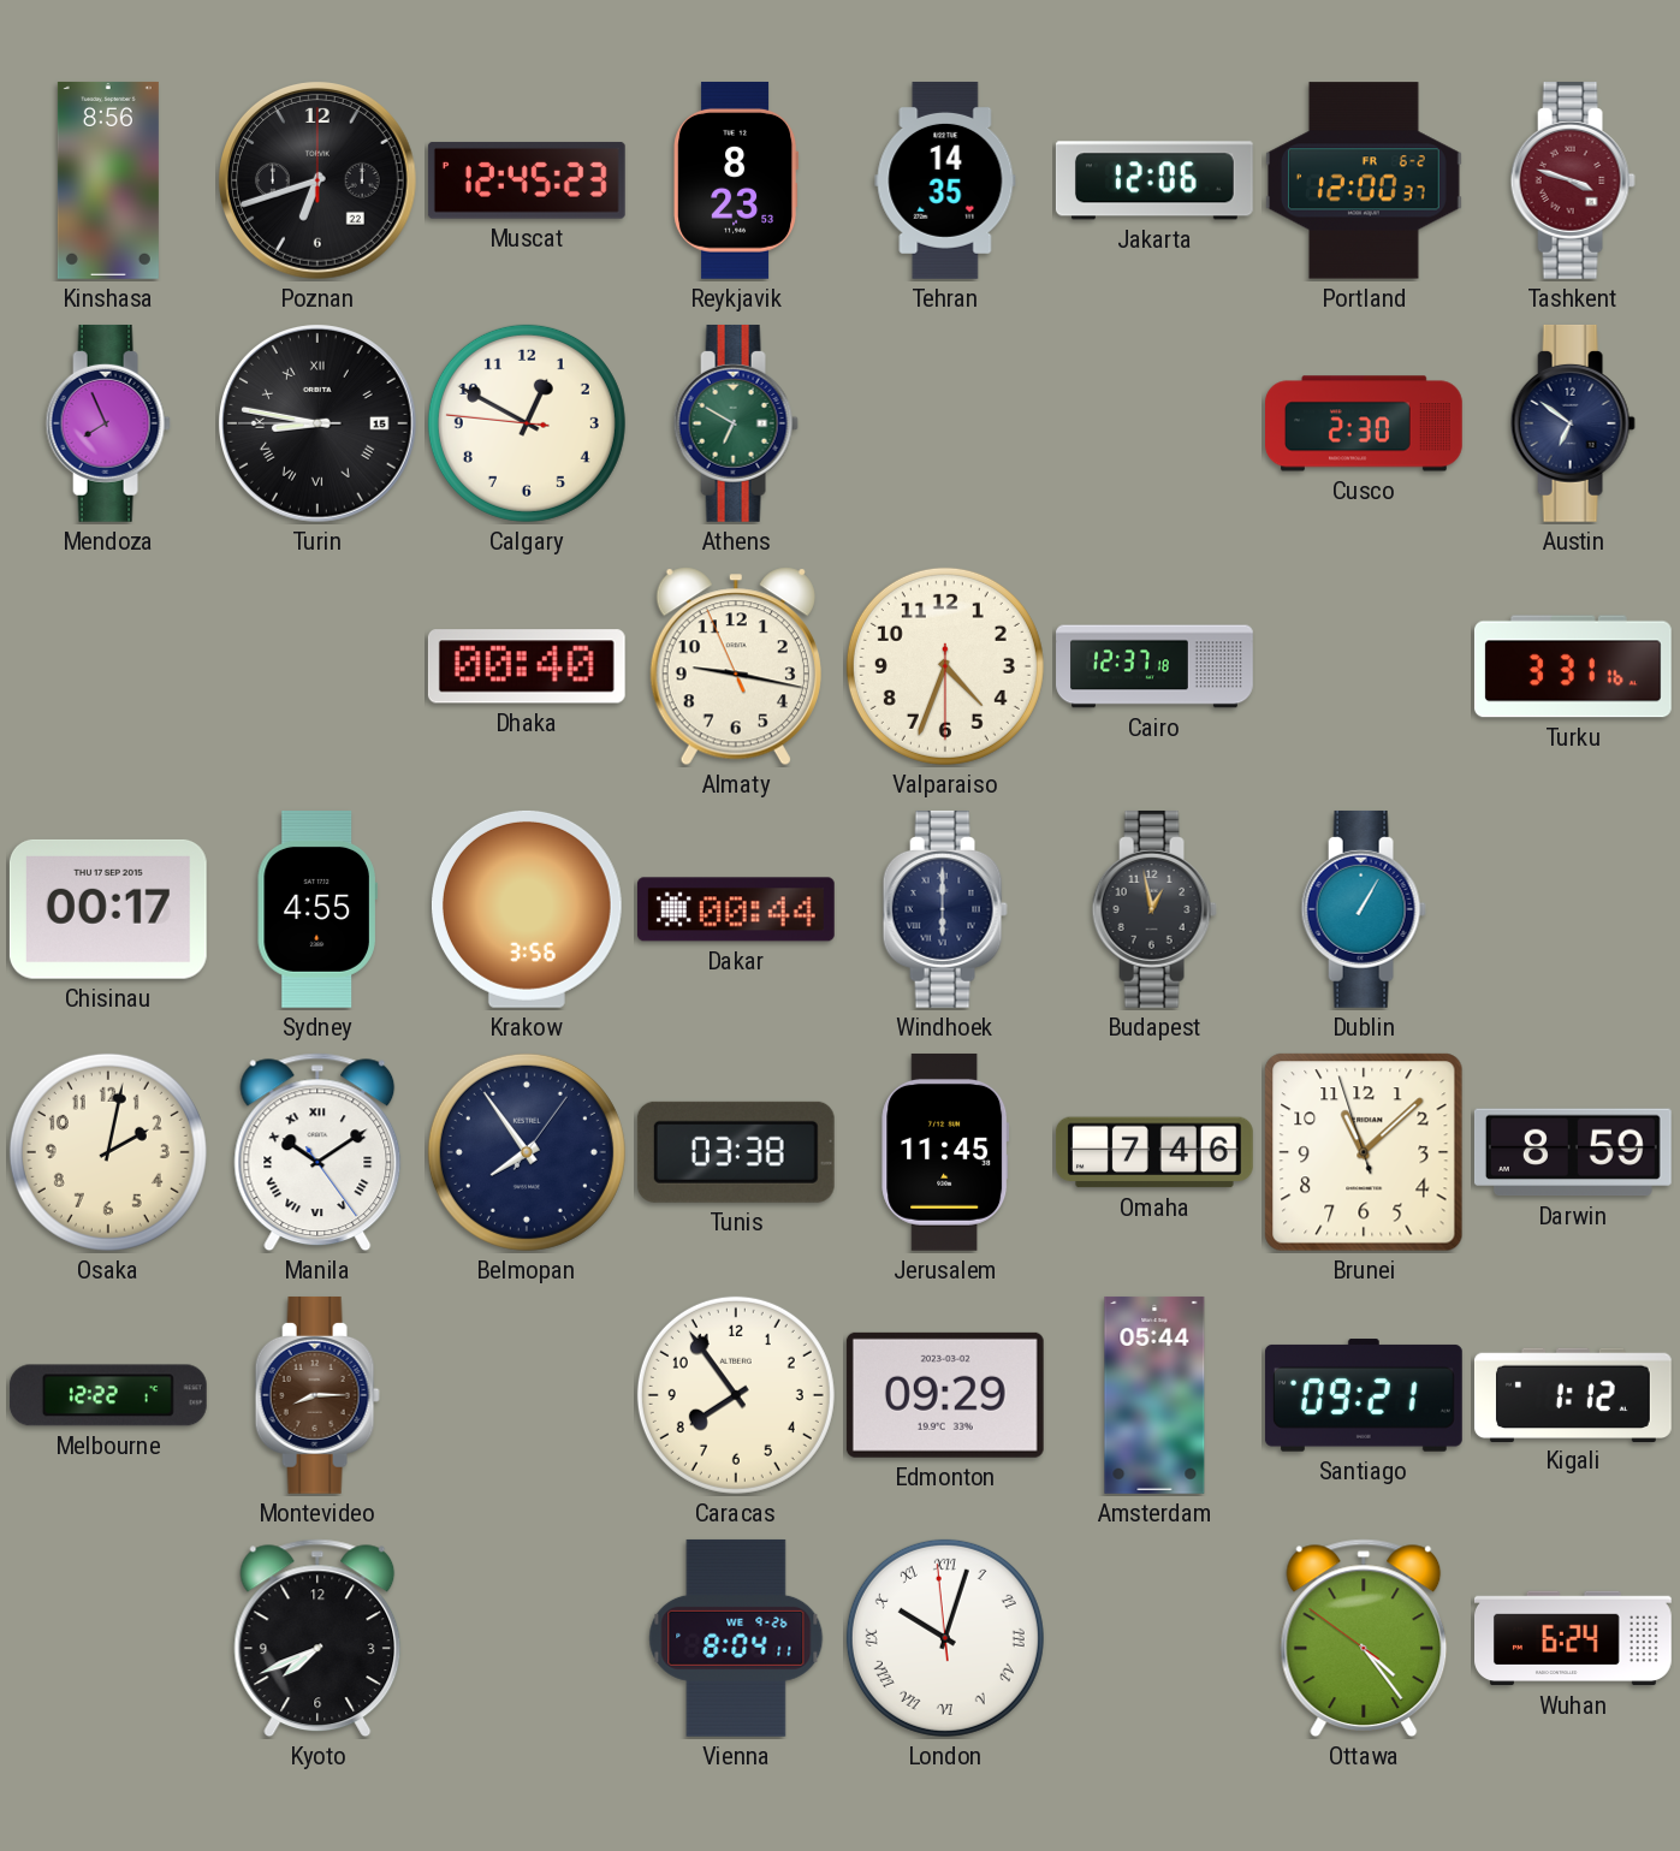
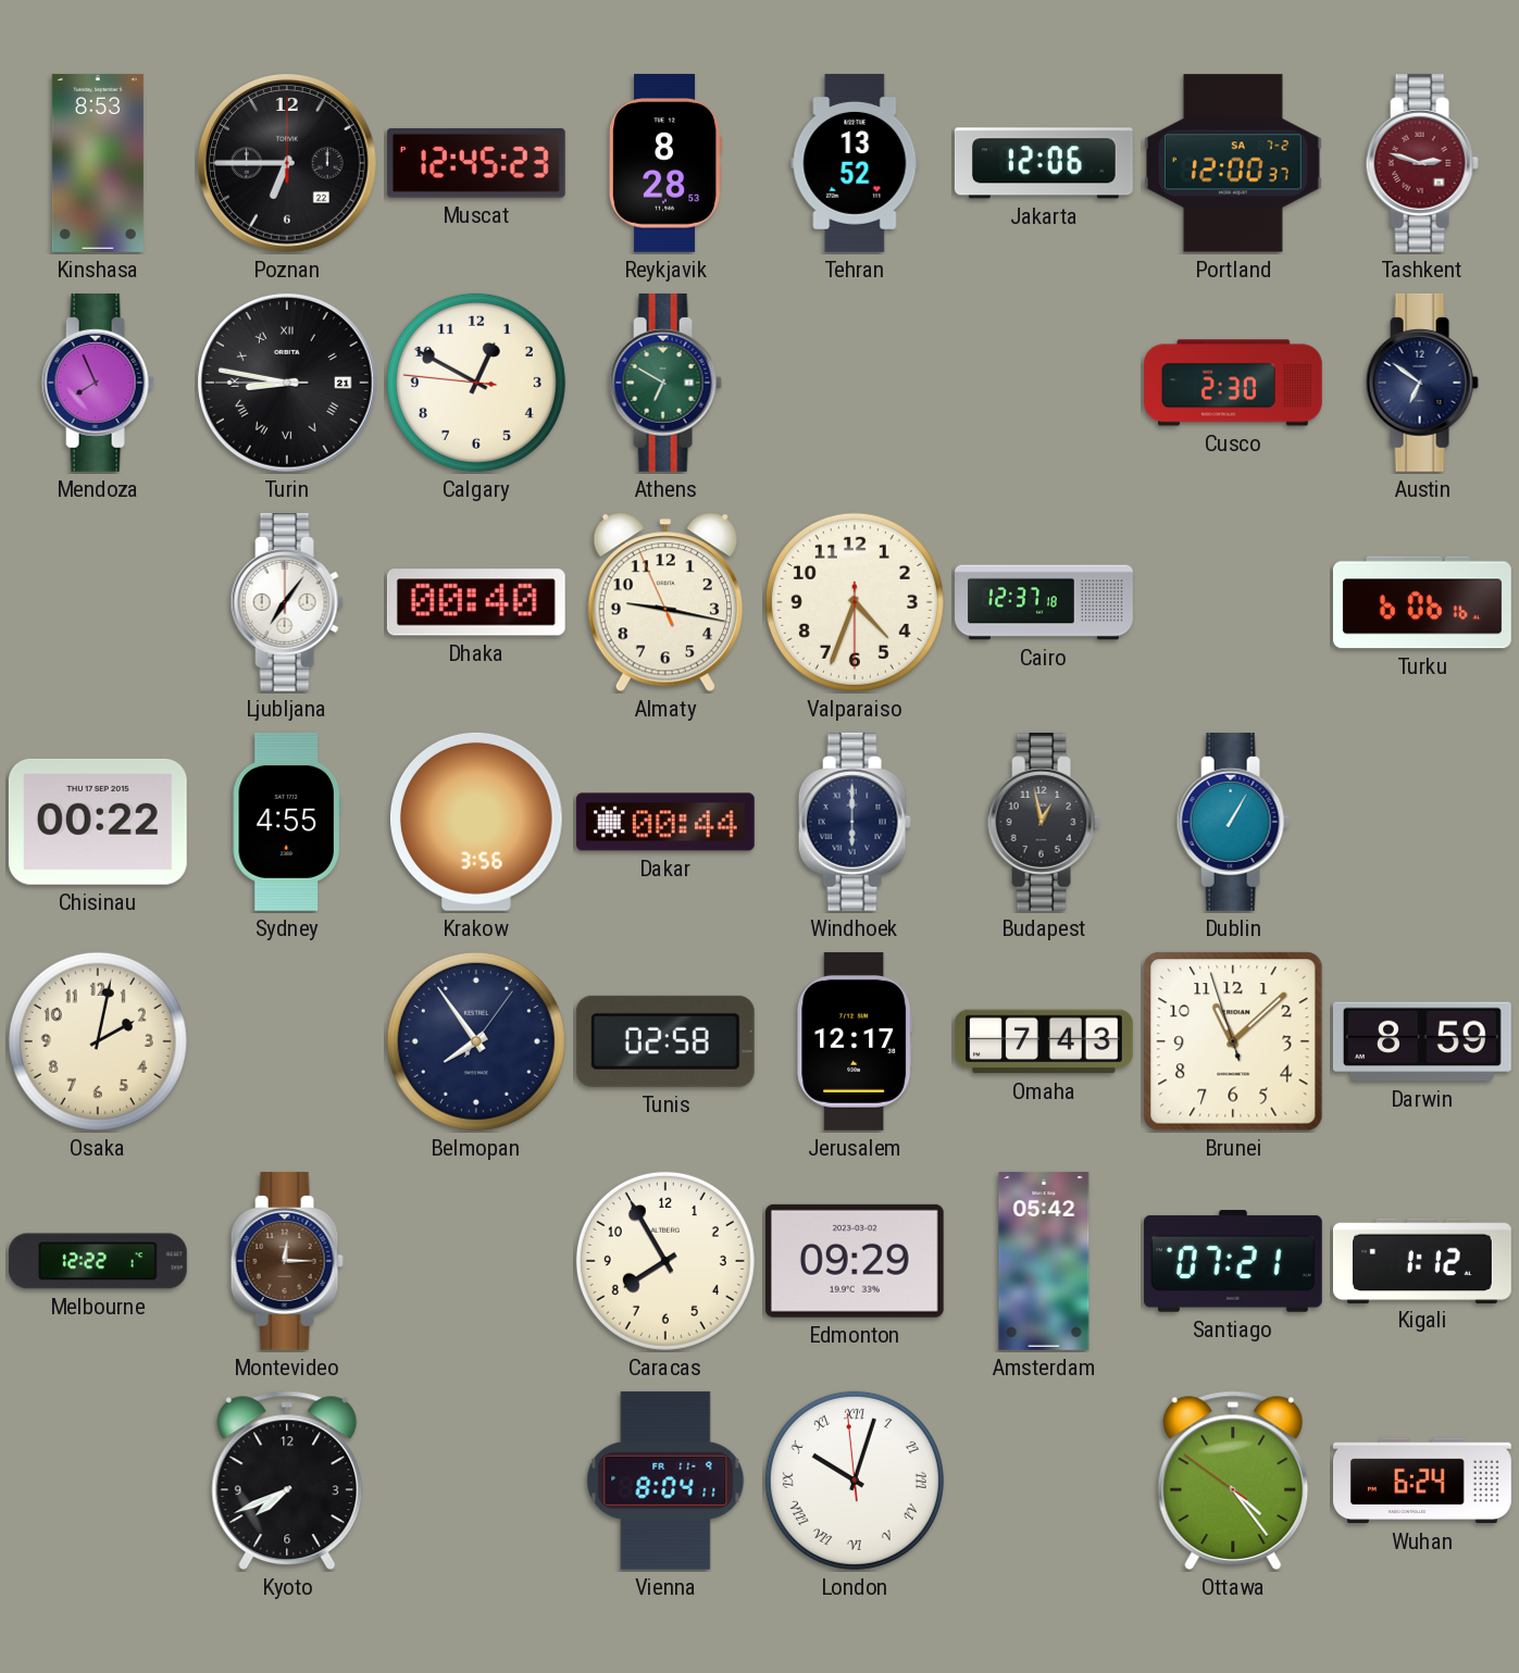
Kinshasa: 8:56 -> 8:53 (98, 163)
Poznan: 6:42 -> 6:45 (288, 164)
Reykjavik: 8:23 -> 8:28 (665, 163)
Tehran: 14:35 -> 13:52 (855, 163)
Portland date: FR 6-2 -> SA 7-2 (1233, 163)
Tashkent: 3:48 -> 2:48 (1422, 163)
Turin date: 15 -> 21 (288, 384)
Ljubljana: none -> 7:06 (287, 602)
Turku: 3:31 -> 6:06 (1422, 602)
Chisinau: 00:17 -> 00:22 (98, 822)
Manila: 10:09 -> none (317, 1152)
Tunis: 03:38 -> 02:58 (665, 1041)
Jerusalem: 11:45 -> 12:17 (855, 1041)
Omaha: 7:46 -> 7:43 (1044, 1041)
Montevideo: 8:15 -> 12:15 (287, 1261)
Caracas: 7:54 -> 7:55 (665, 1261)
Amsterdam: 05:44 -> 05:42 (1044, 1261)
Santiago: 09:21 -> 07:21 (1233, 1261)
Vienna date: WE 9-26 -> FR 11-9 (665, 1481)
